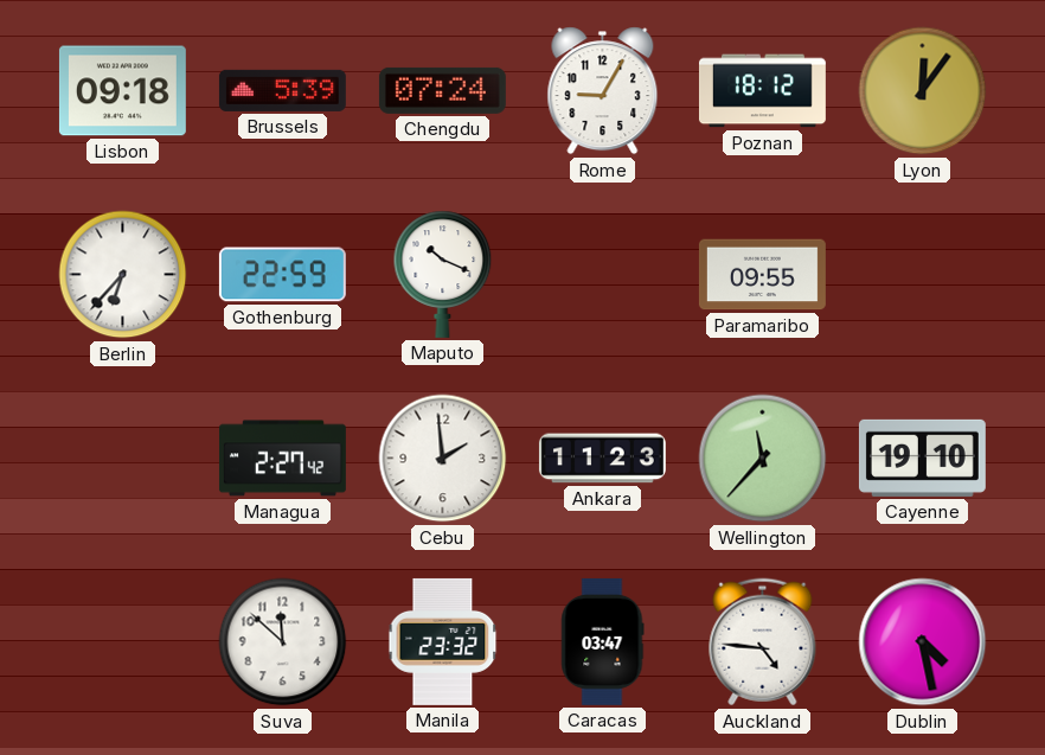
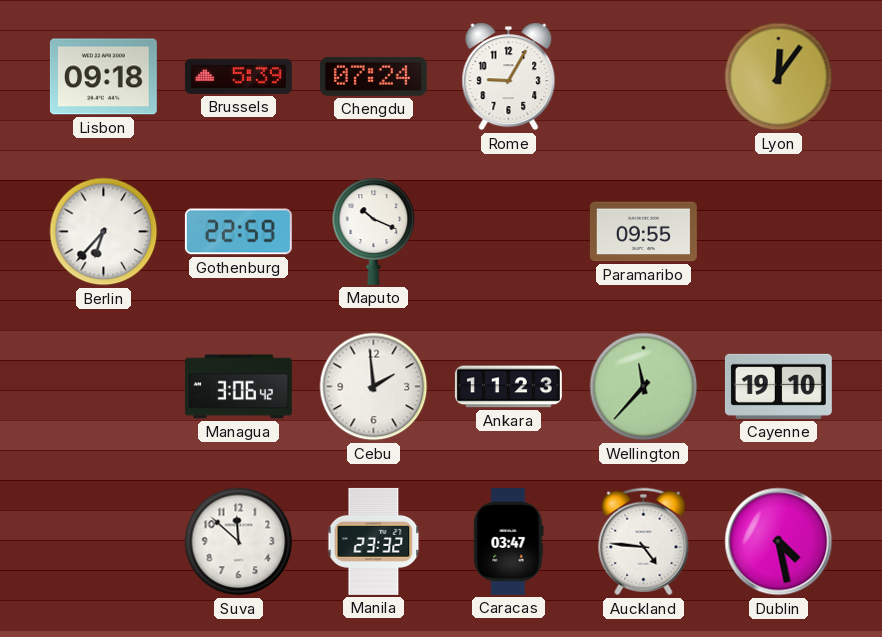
Poznan: 18:12 -> none (762, 91)
Managua: 2:27 -> 3:06 (238, 387)
